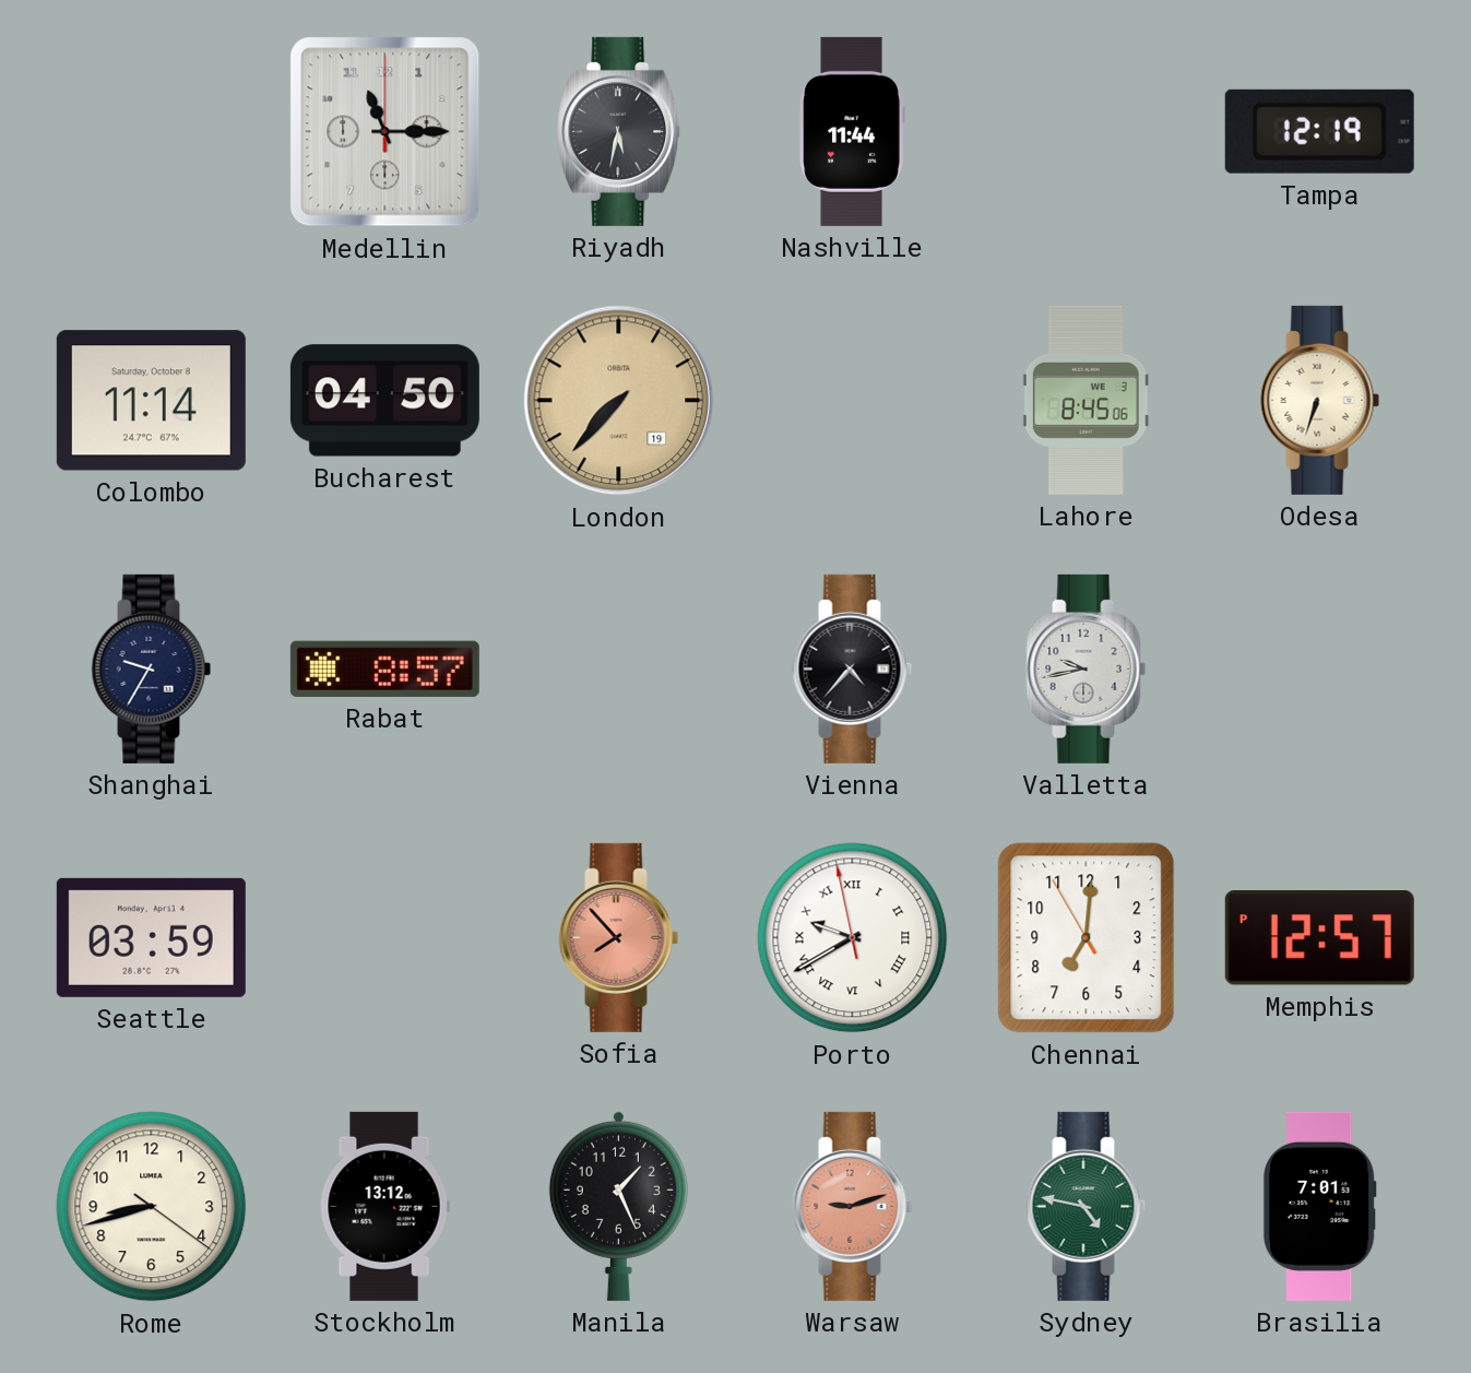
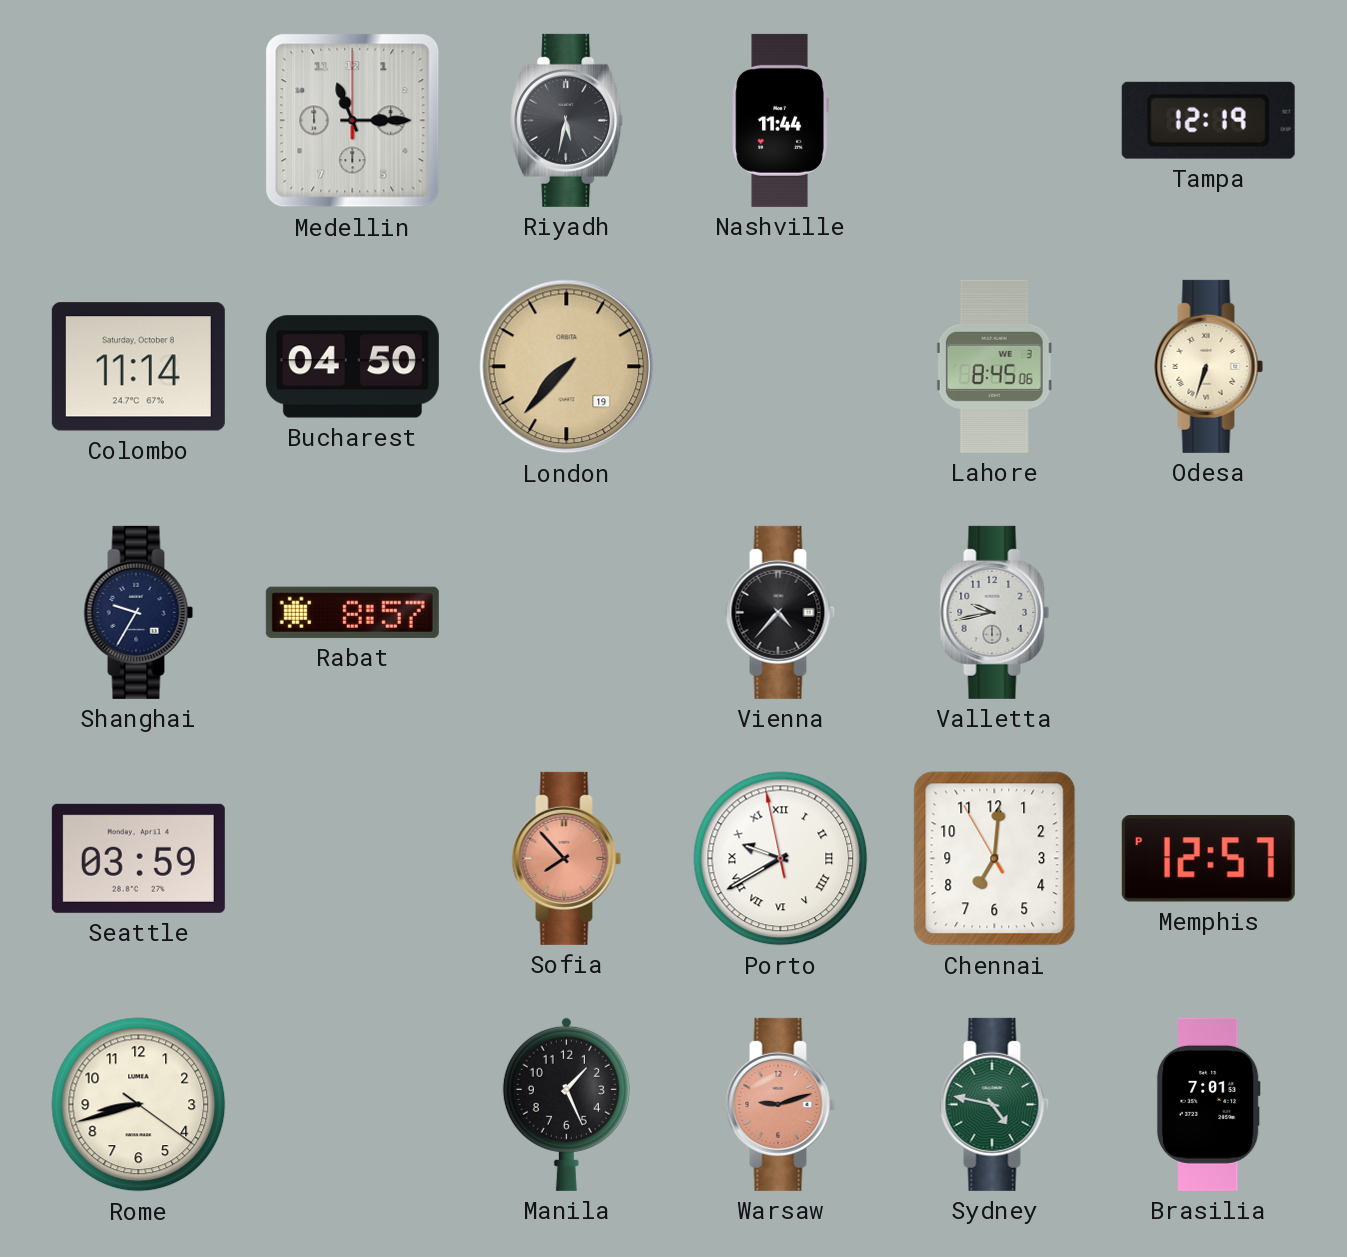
Stockholm: 13:12 -> none (384, 1206)
